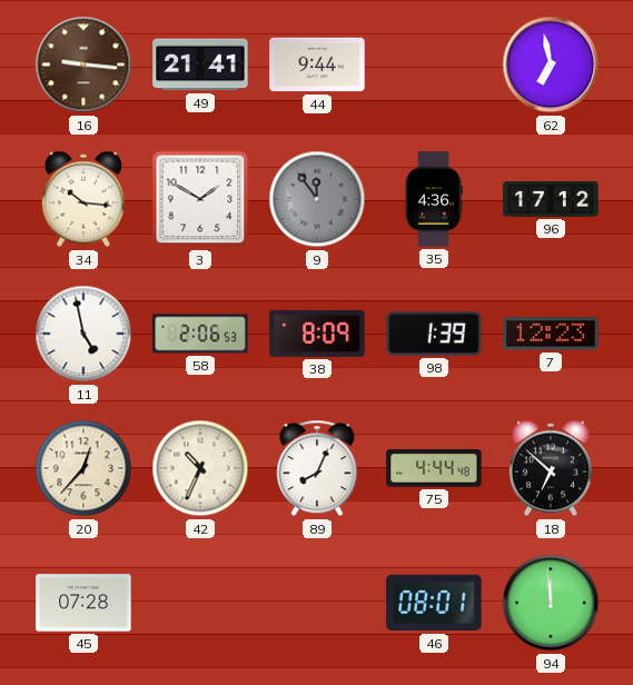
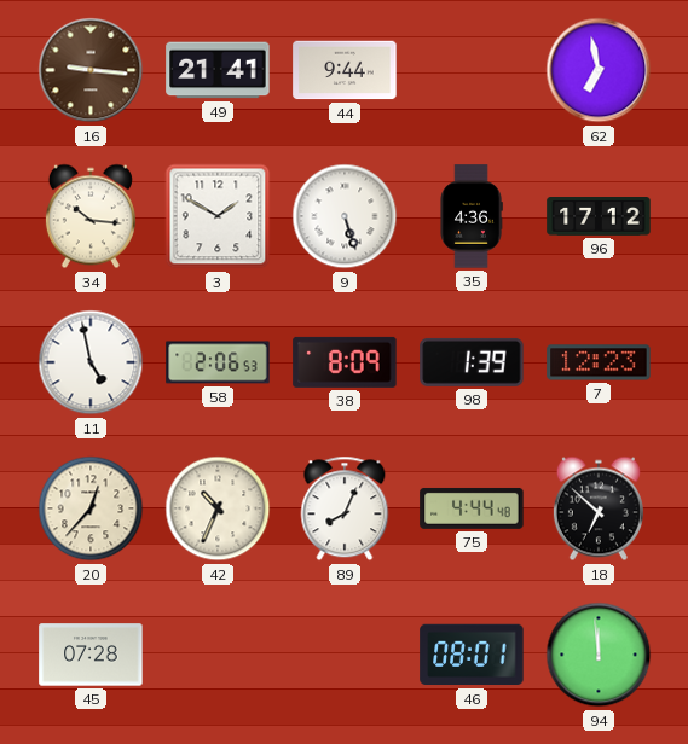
9: 11:54 -> 5:27 (345, 216)
9 dial: grey -> white (345, 216)
